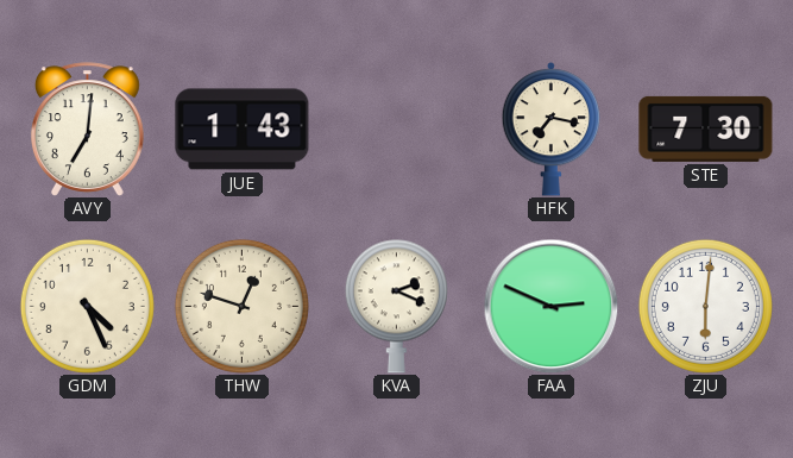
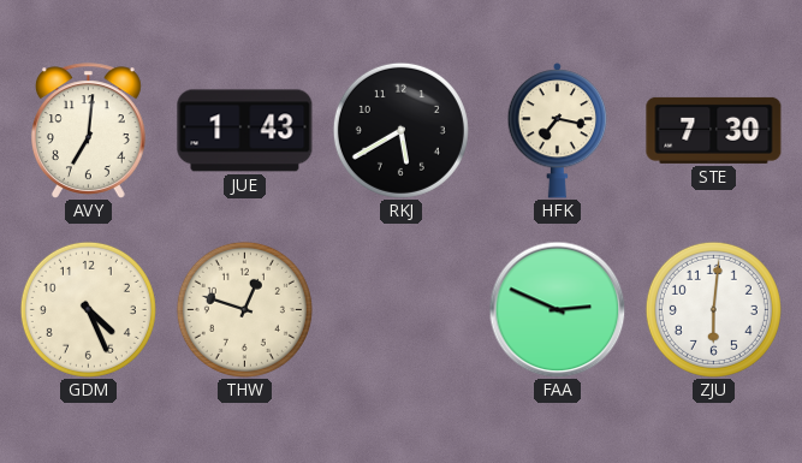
RKJ: none -> 5:40 (400, 130)
KVA: 2:19 -> none (396, 306)
